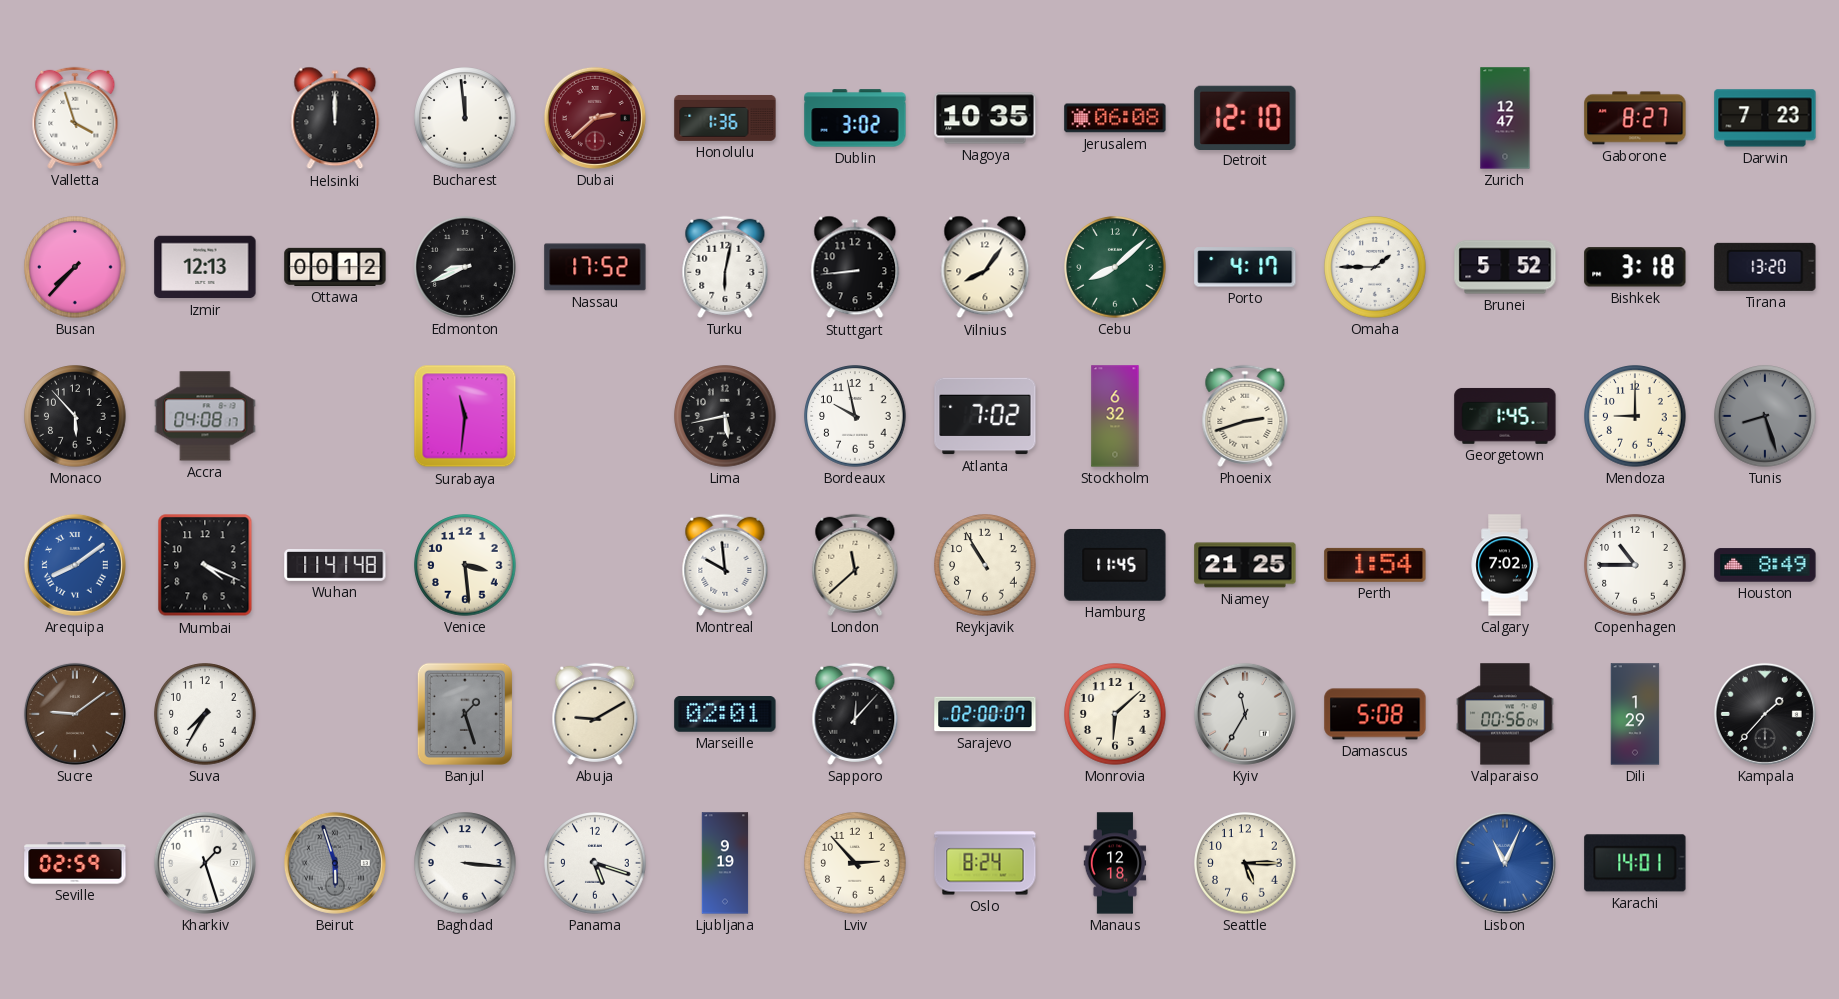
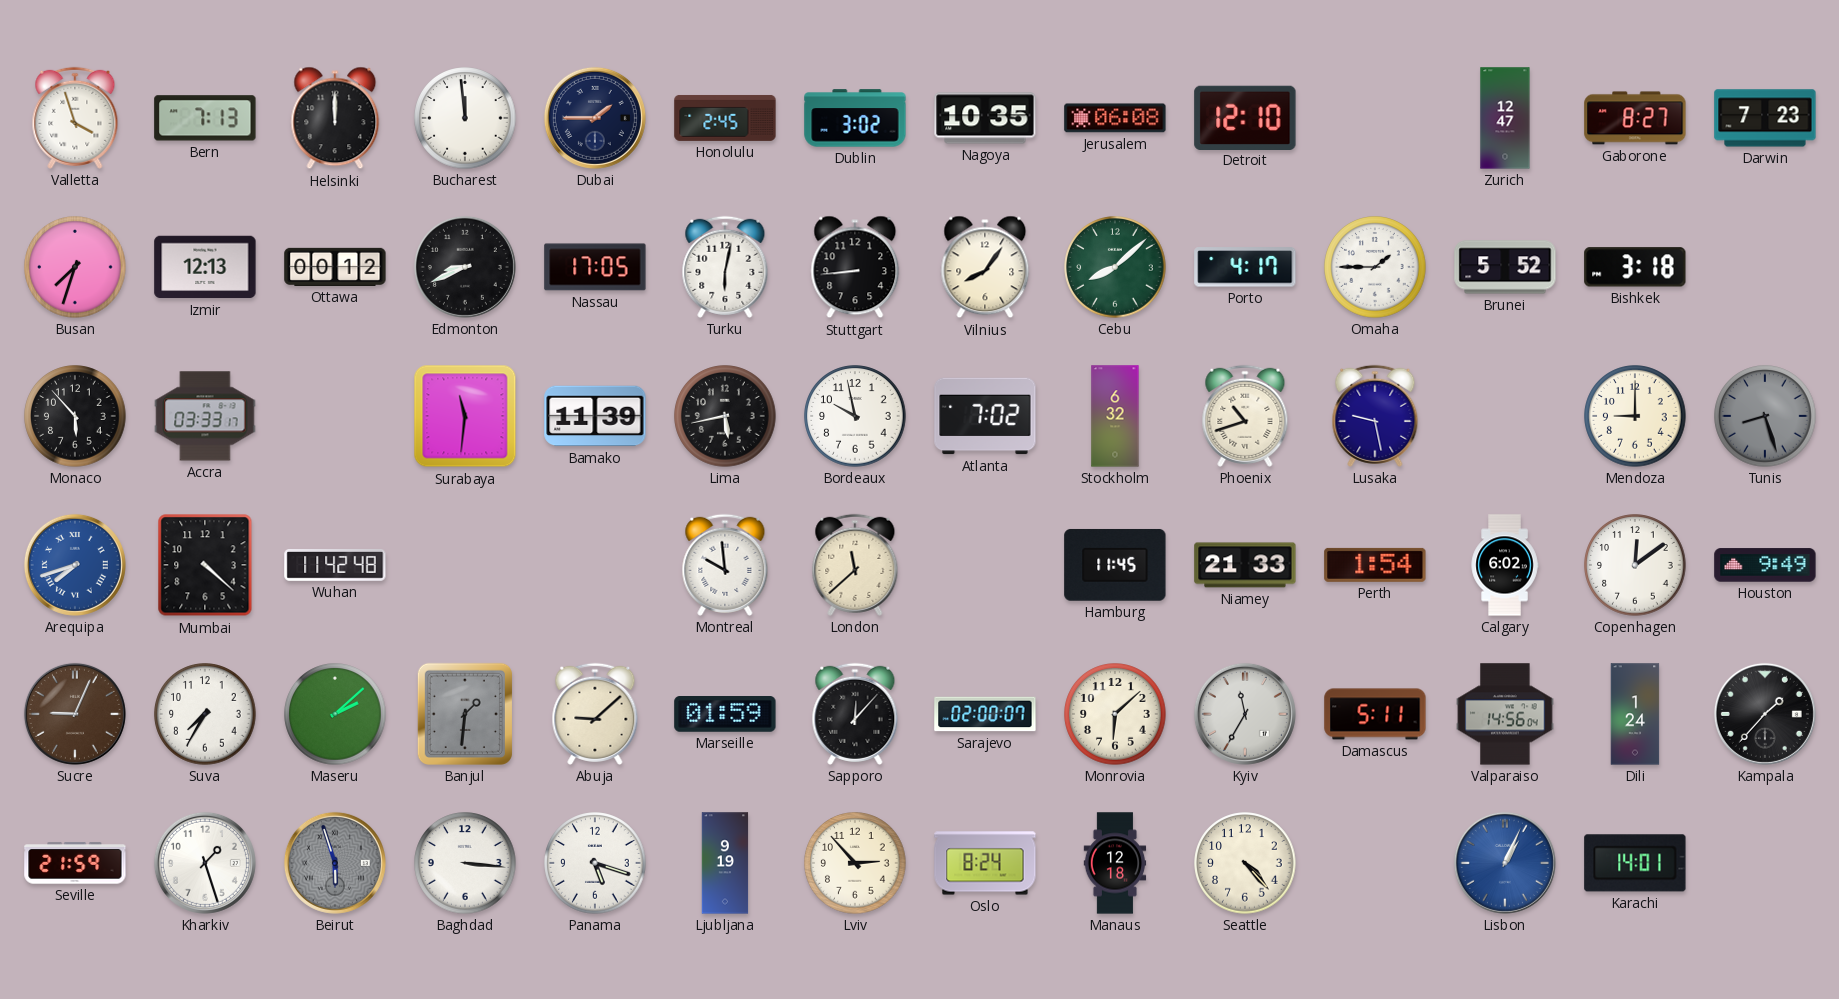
Bern: none -> 7:13 (205, 118)
Dubai: 2:38 -> 1:45 (595, 118)
Dubai dial: burgundy -> navy (595, 118)
Honolulu: 1:36 -> 2:45 (725, 118)
Busan: 7:37 -> 7:33 (75, 267)
Nassau: 17:52 -> 17:05 (595, 267)
Tirana: 13:20 -> none (1765, 267)
Accra: 04:08 -> 03:33 (205, 416)
Bamako: none -> 11:39 (595, 416)
Phoenix: 2:42 -> 10:42 (1245, 416)
Lusaka: none -> 9:28 (1375, 416)
Georgetown: 1:45 -> none (1505, 416)
Arequipa: 8:09 -> 7:42 (75, 565)
Mumbai: 4:19 -> 4:22 (205, 565)
Wuhan: 11:41 -> 11:42 (335, 566)
Venice: 3:29 -> none (465, 565)
Reykjavik: 10:55 -> none (985, 565)
Niamey: 21:25 -> 21:33 (1245, 565)
Calgary: 7:02 -> 6:02 (1505, 565)
Copenhagen: 10:45 -> 12:09 (1635, 565)
Houston: 8:49 -> 9:49 (1765, 565)
Sucre: 9:09 -> 9:04 (75, 714)
Maseru: none -> 2:08 (335, 714)
Banjul: 1:27 -> 1:31 (465, 714)
Abuja: 9:10 -> 9:08 (595, 714)
Marseille: 02:01 -> 01:59 (725, 715)
Damascus: 5:08 -> 5:11 (1375, 714)
Valparaiso: 00:56 -> 14:56 (1505, 714)
Dili: 1:29 -> 1:24 (1635, 714)
Seville: 02:59 -> 21:59 (75, 863)
Seattle: 5:15 -> 4:23 (1245, 863)
Lisbon: 11:04 -> 1:04 (1505, 863)
